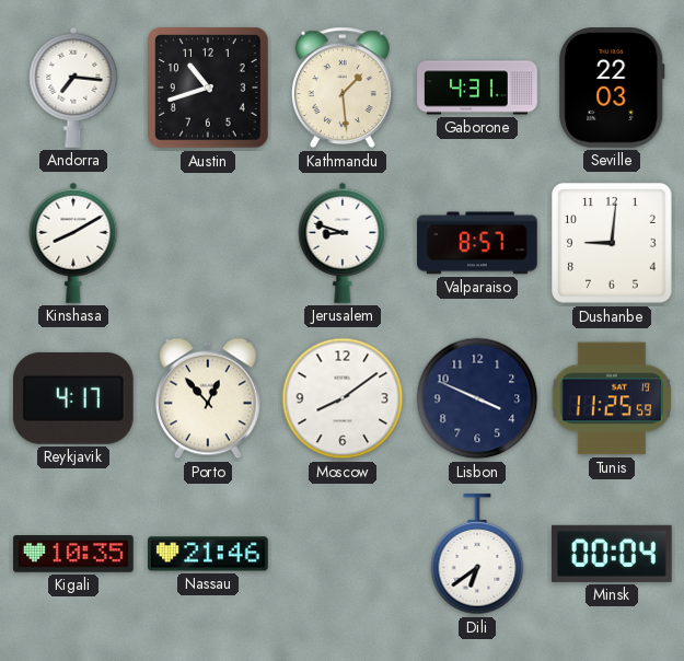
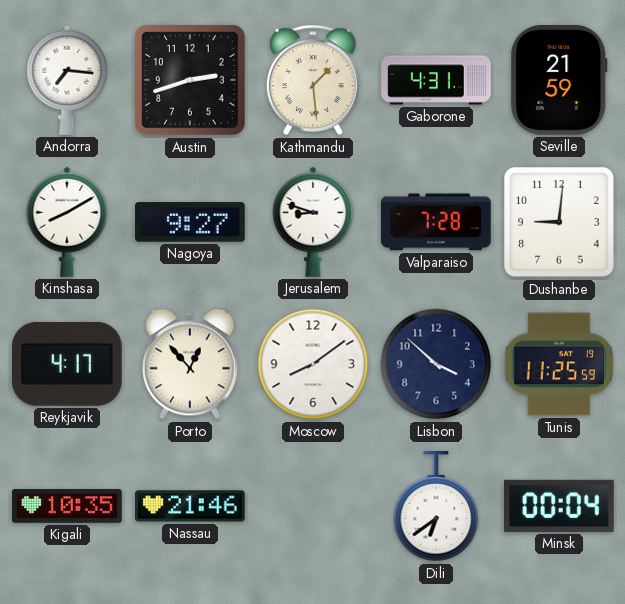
Austin: 10:42 -> 2:42 (190, 80)
Seville: 22:03 -> 21:59 (559, 81)
Nagoya: none -> 9:27 (190, 222)
Valparaiso: 8:57 -> 7:28 (436, 222)
Lisbon: 3:49 -> 3:52 (436, 364)
